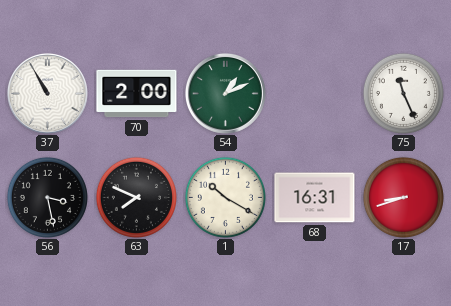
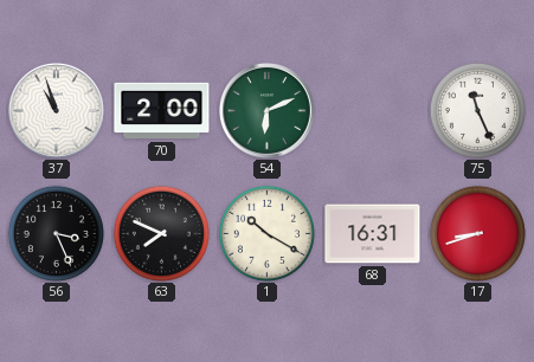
37: 10:55 -> 10:57 (56, 110)
54: 1:11 -> 6:11 (266, 110)
56: 3:28 -> 3:26 (56, 233)
